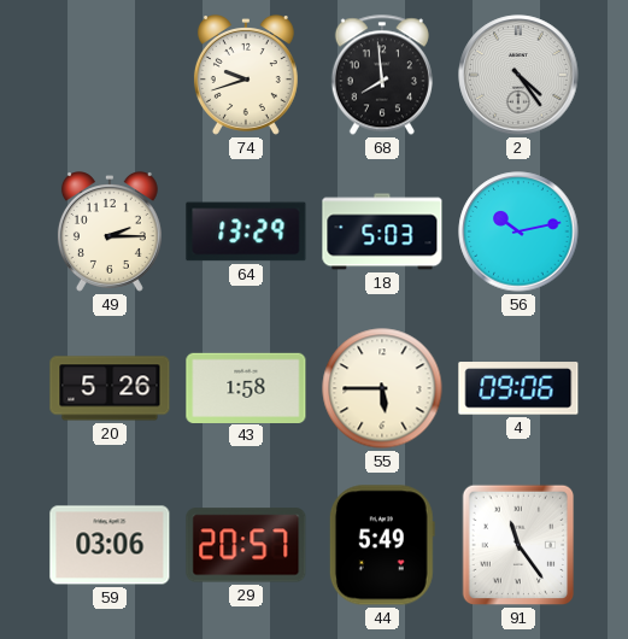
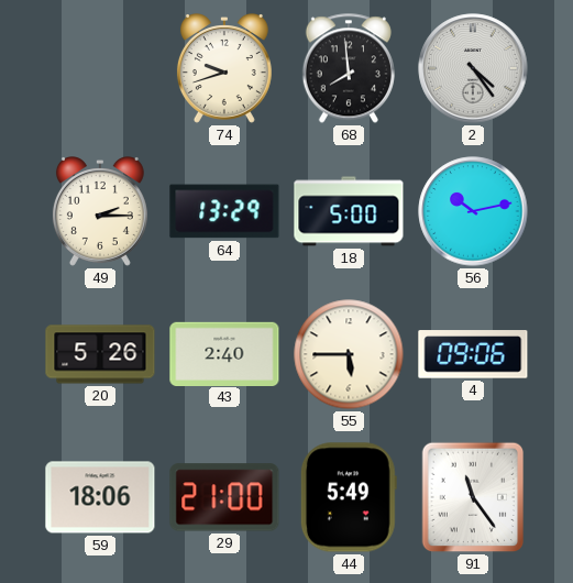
18: 5:03 -> 5:00 (349, 211)
43: 1:58 -> 2:40 (224, 353)
59: 03:06 -> 18:06 (100, 497)
29: 20:57 -> 21:00 (224, 497)
